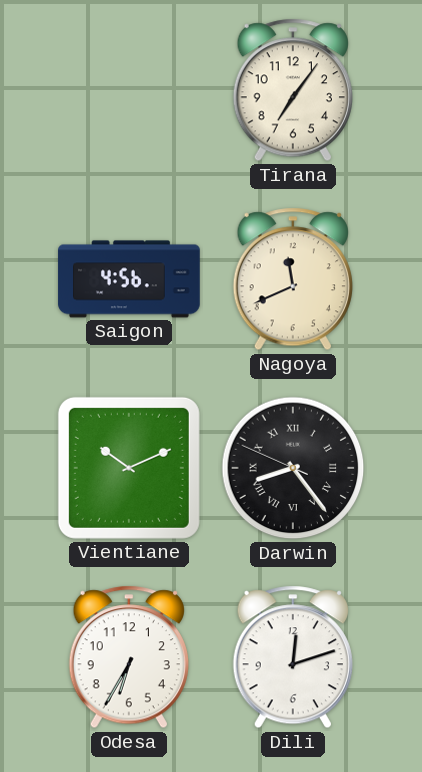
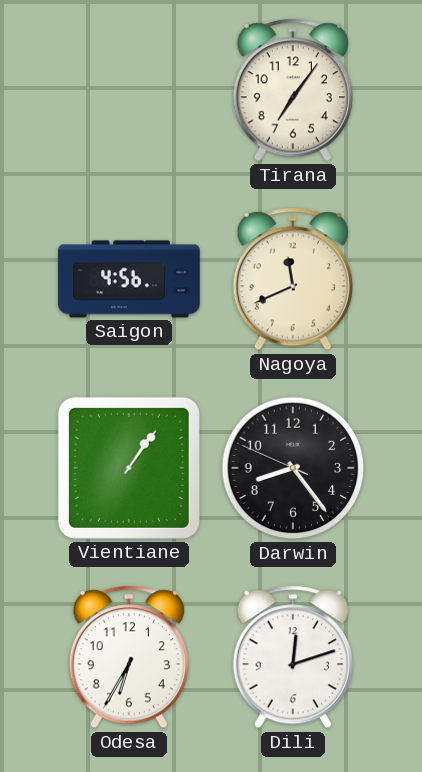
Vientiane: 10:11 -> 1:06 (129, 468)
Darwin numerals: Roman -> Arabic (293, 468)
